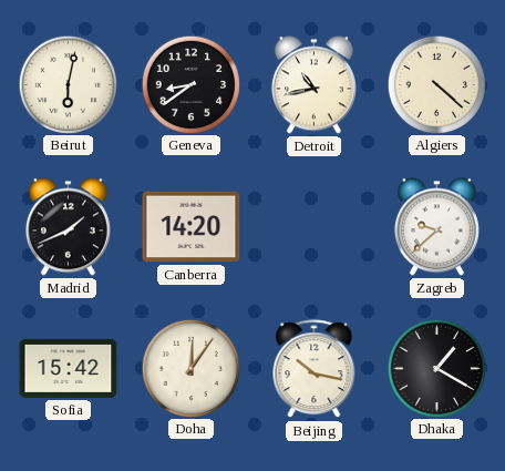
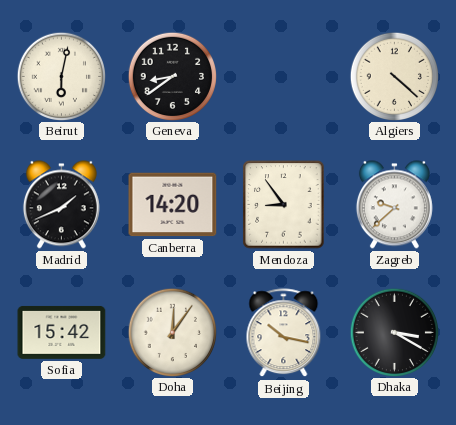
Detroit: 10:43 -> none (313, 85)
Mendoza: none -> 8:54 (284, 205)
Dhaka: 1:20 -> 3:20 (394, 332)
